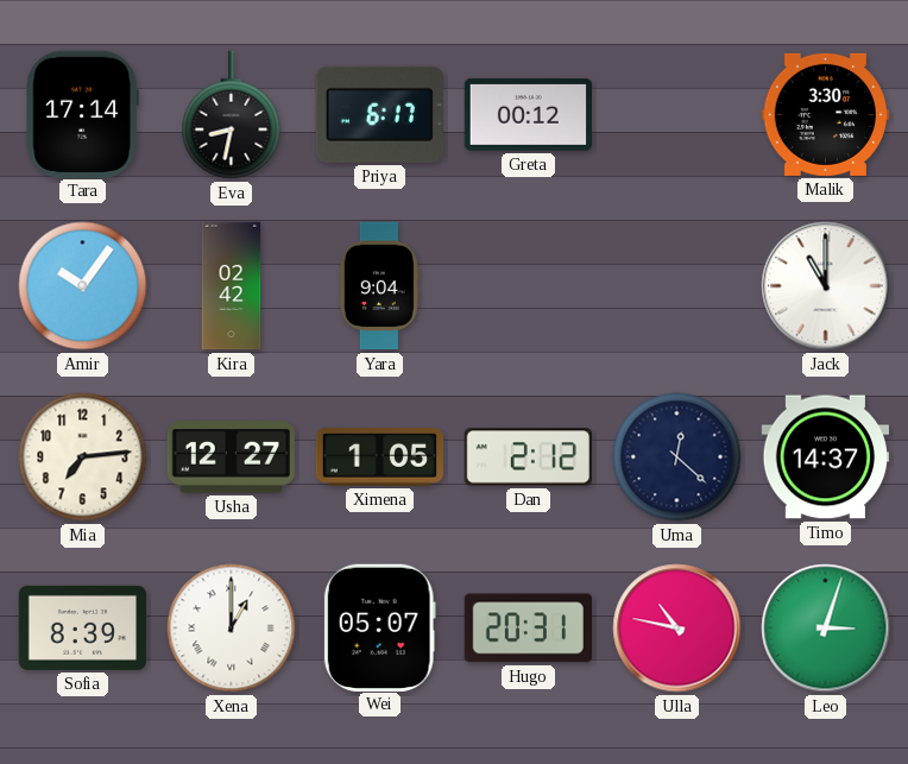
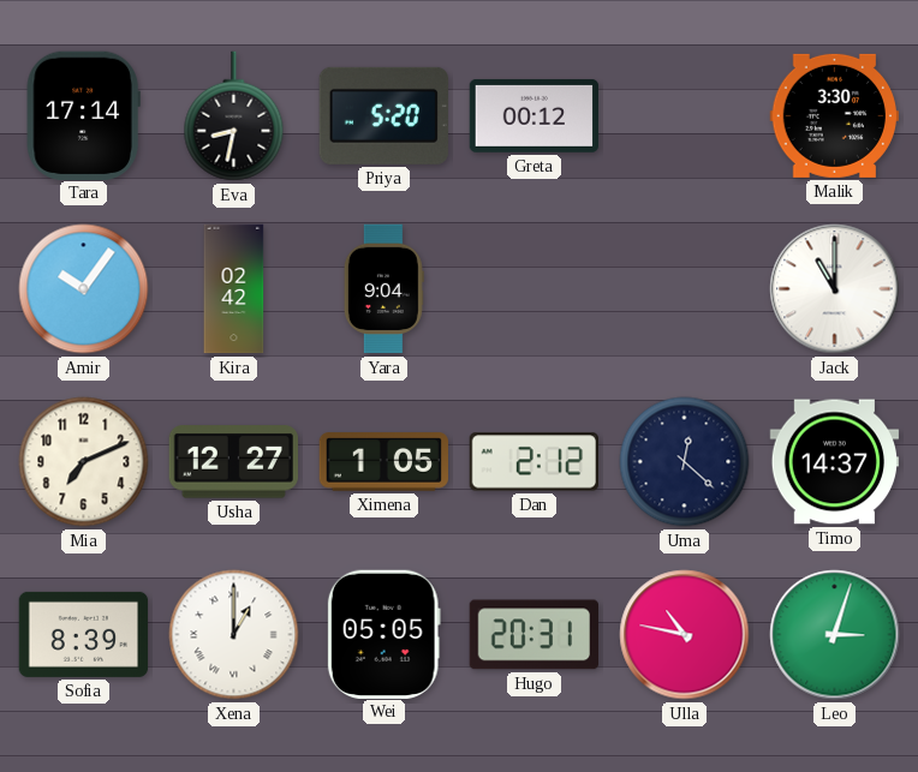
Priya: 6:17 -> 5:20 (383, 115)
Mia: 7:14 -> 7:11 (84, 462)
Wei: 05:07 -> 05:05 (383, 634)
